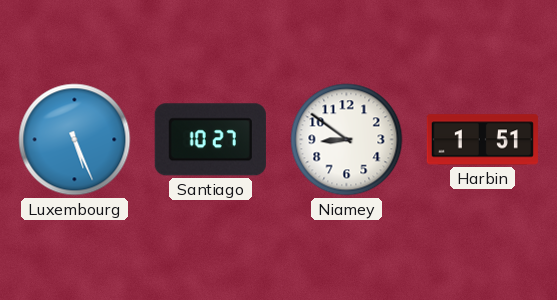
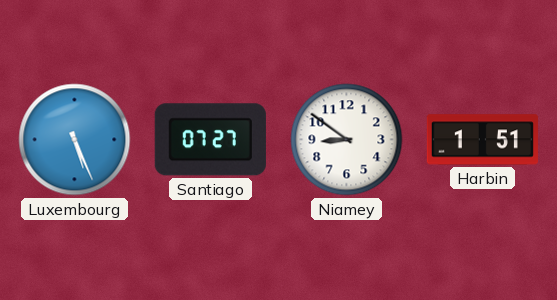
Santiago: 10:27 -> 07:27 (210, 140)
